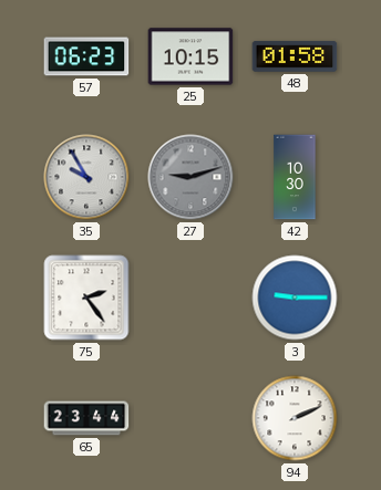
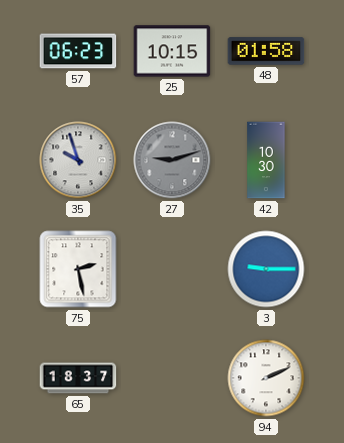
35: 9:55 -> 9:57 (78, 160)
75: 2:24 -> 2:28 (78, 269)
65: 23:44 -> 18:37 (78, 378)
